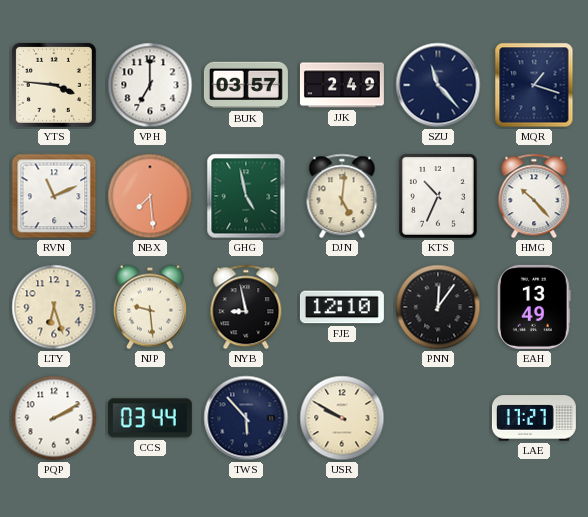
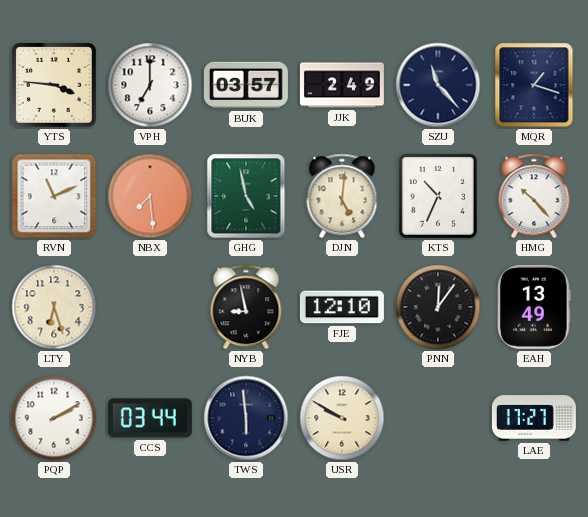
NJP: 9:29 -> none (150, 307)
TWS: 5:53 -> 5:59 (246, 418)
